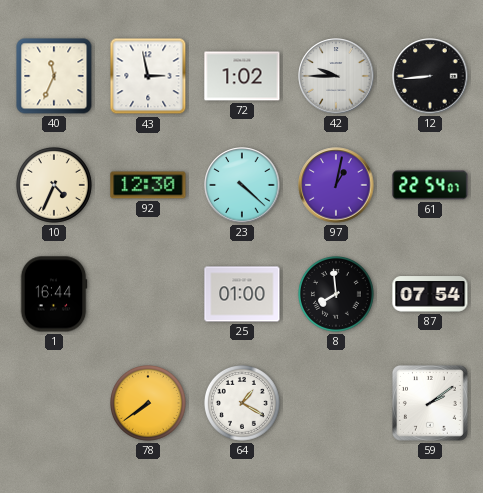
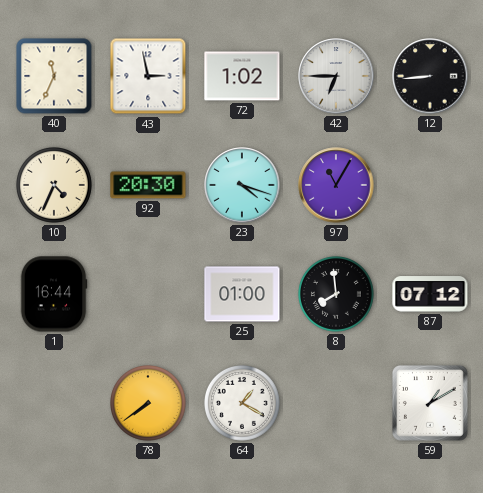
42: 9:45 -> 6:45 (336, 76)
92: 12:30 -> 20:30 (148, 185)
23: 4:22 -> 4:18 (242, 185)
97: 1:02 -> 11:05 (336, 185)
61: 22:54 -> none (430, 185)
87: 07:54 -> 07:12 (430, 294)
59: 2:09 -> 1:10 (430, 403)
